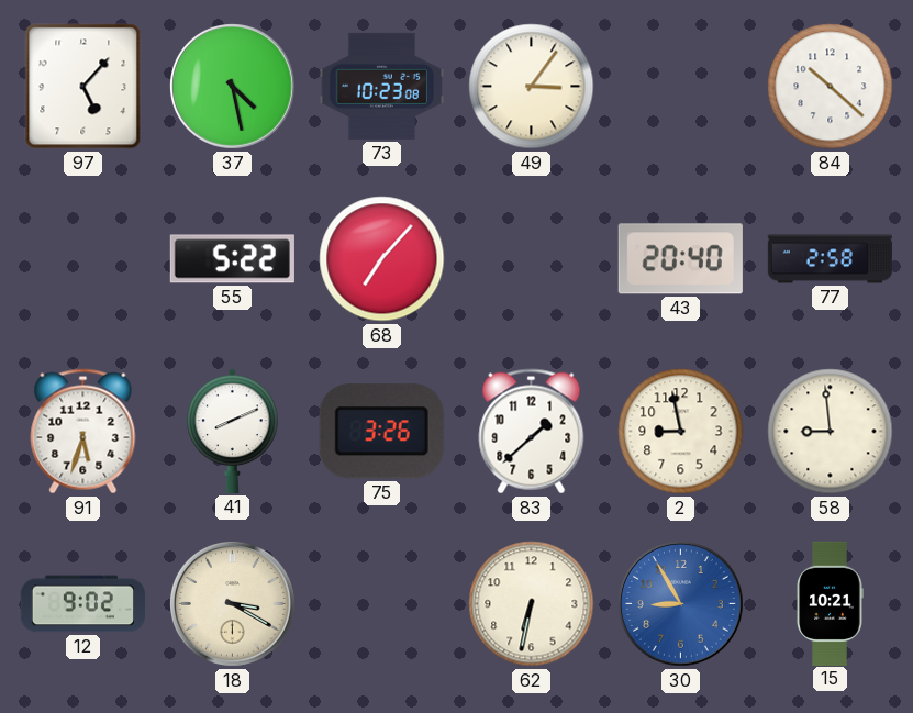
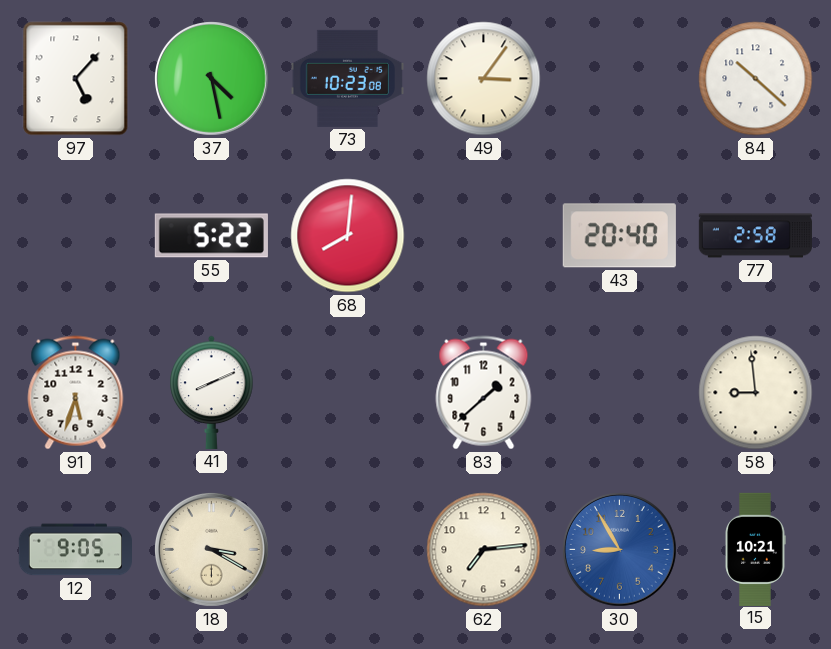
68: 7:07 -> 8:01 (348, 236)
75: 3:26 -> none (381, 432)
2: 8:58 -> none (681, 432)
12: 9:02 -> 9:05 (75, 550)
62: 6:32 -> 7:14 (484, 550)
